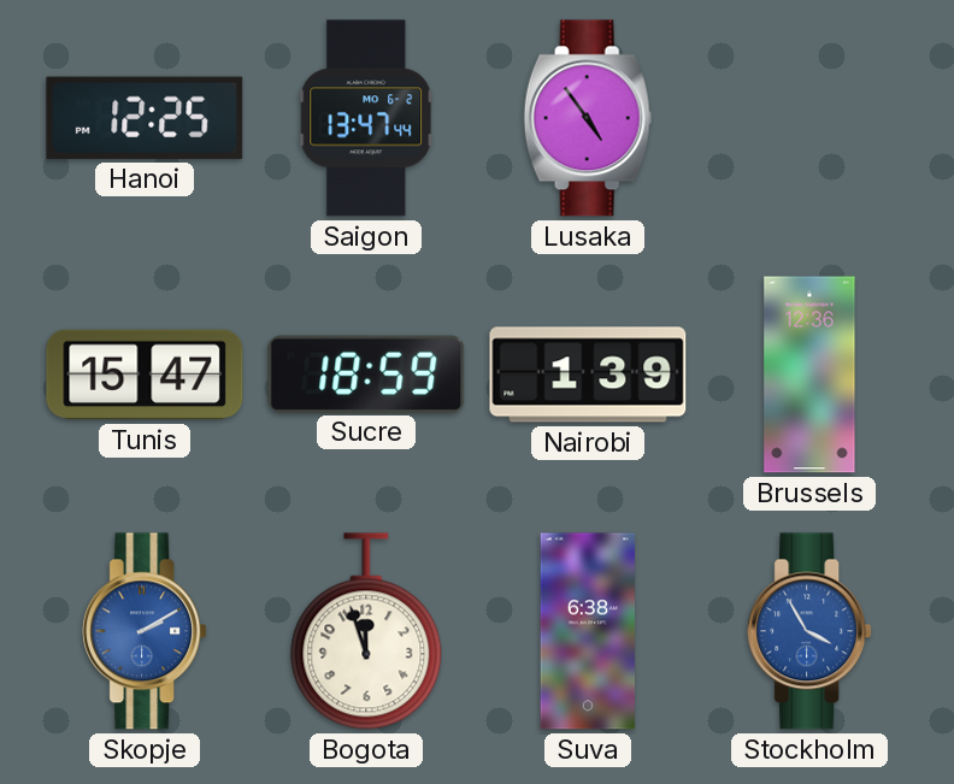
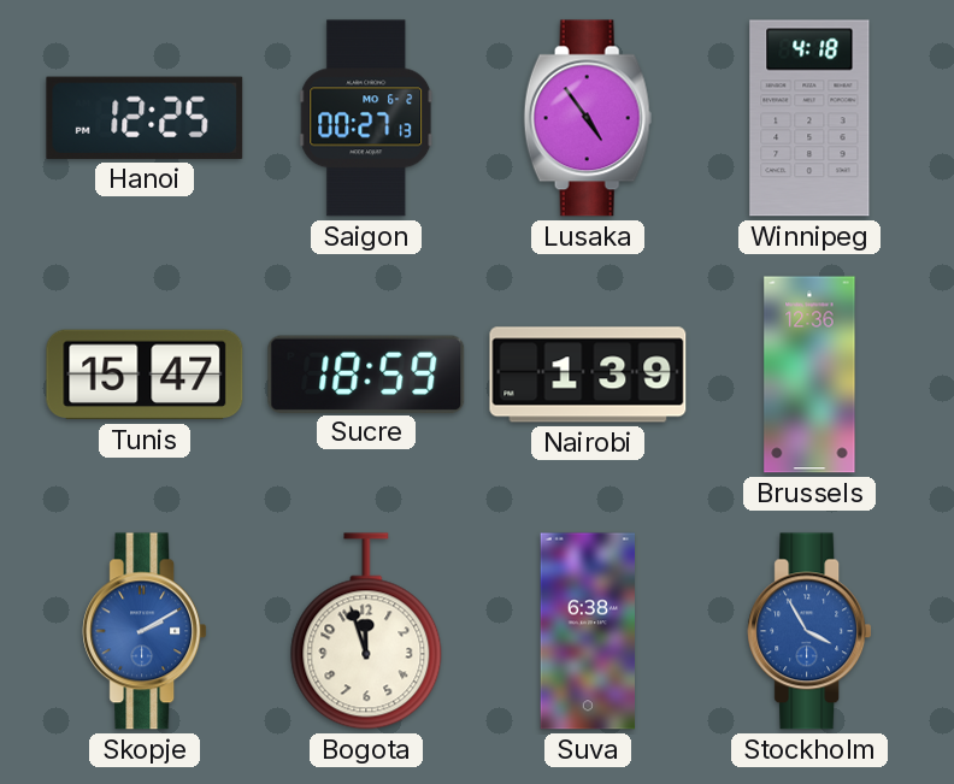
Saigon: 13:47 -> 00:27 (366, 118)
Winnipeg: none -> 4:18 (809, 118)
